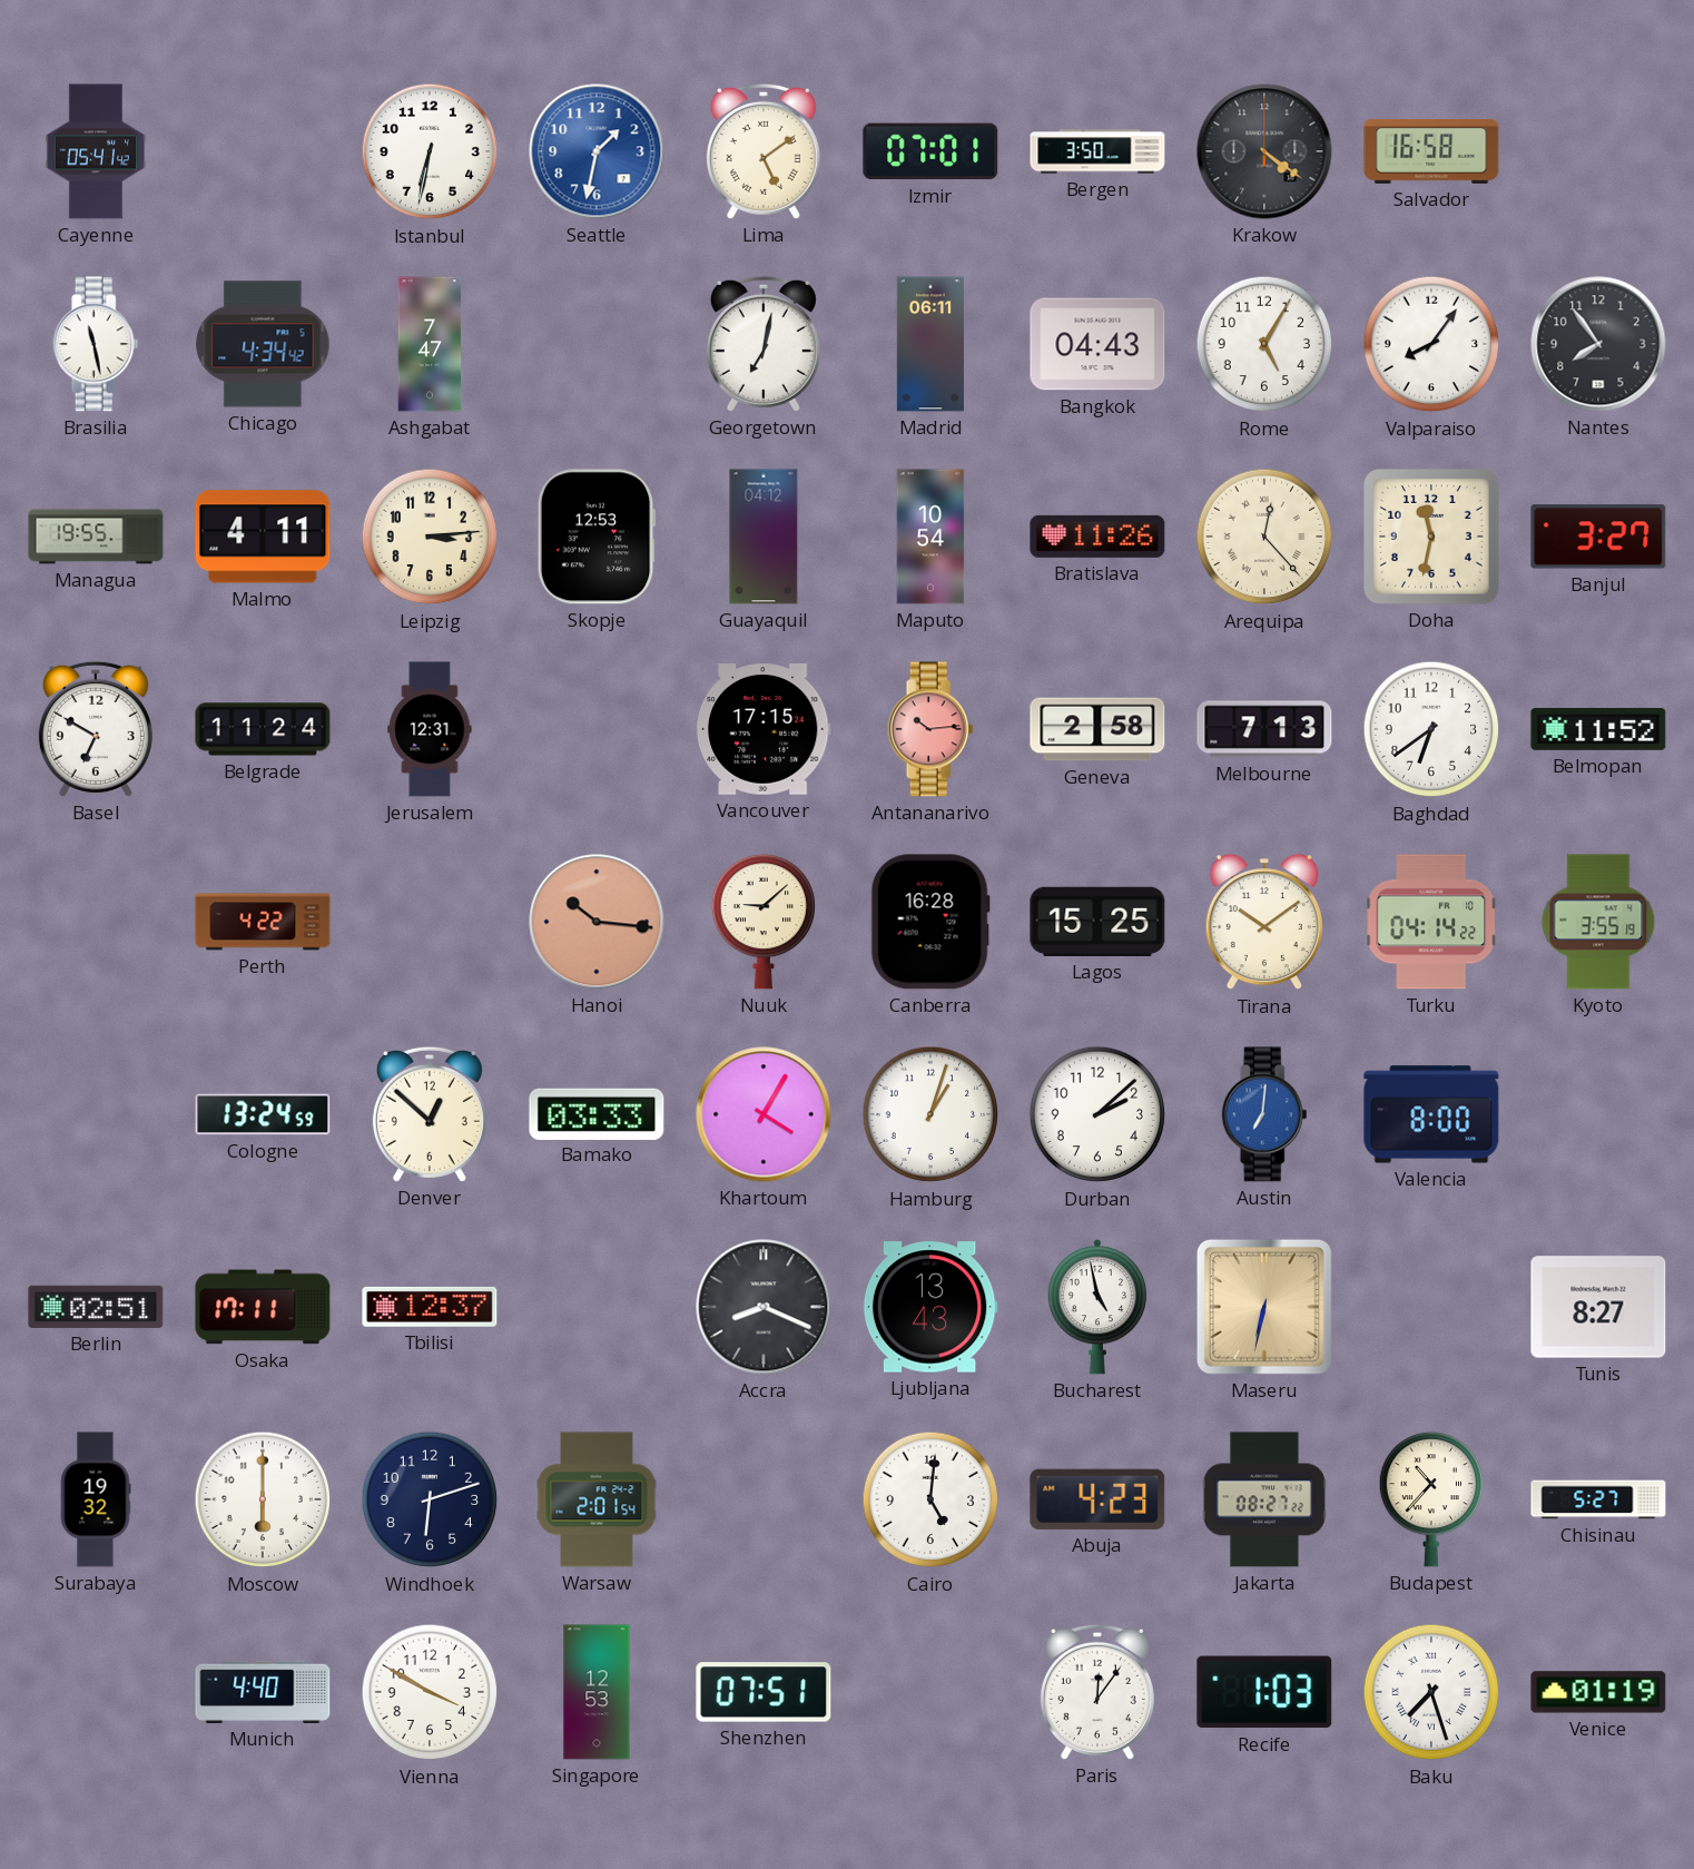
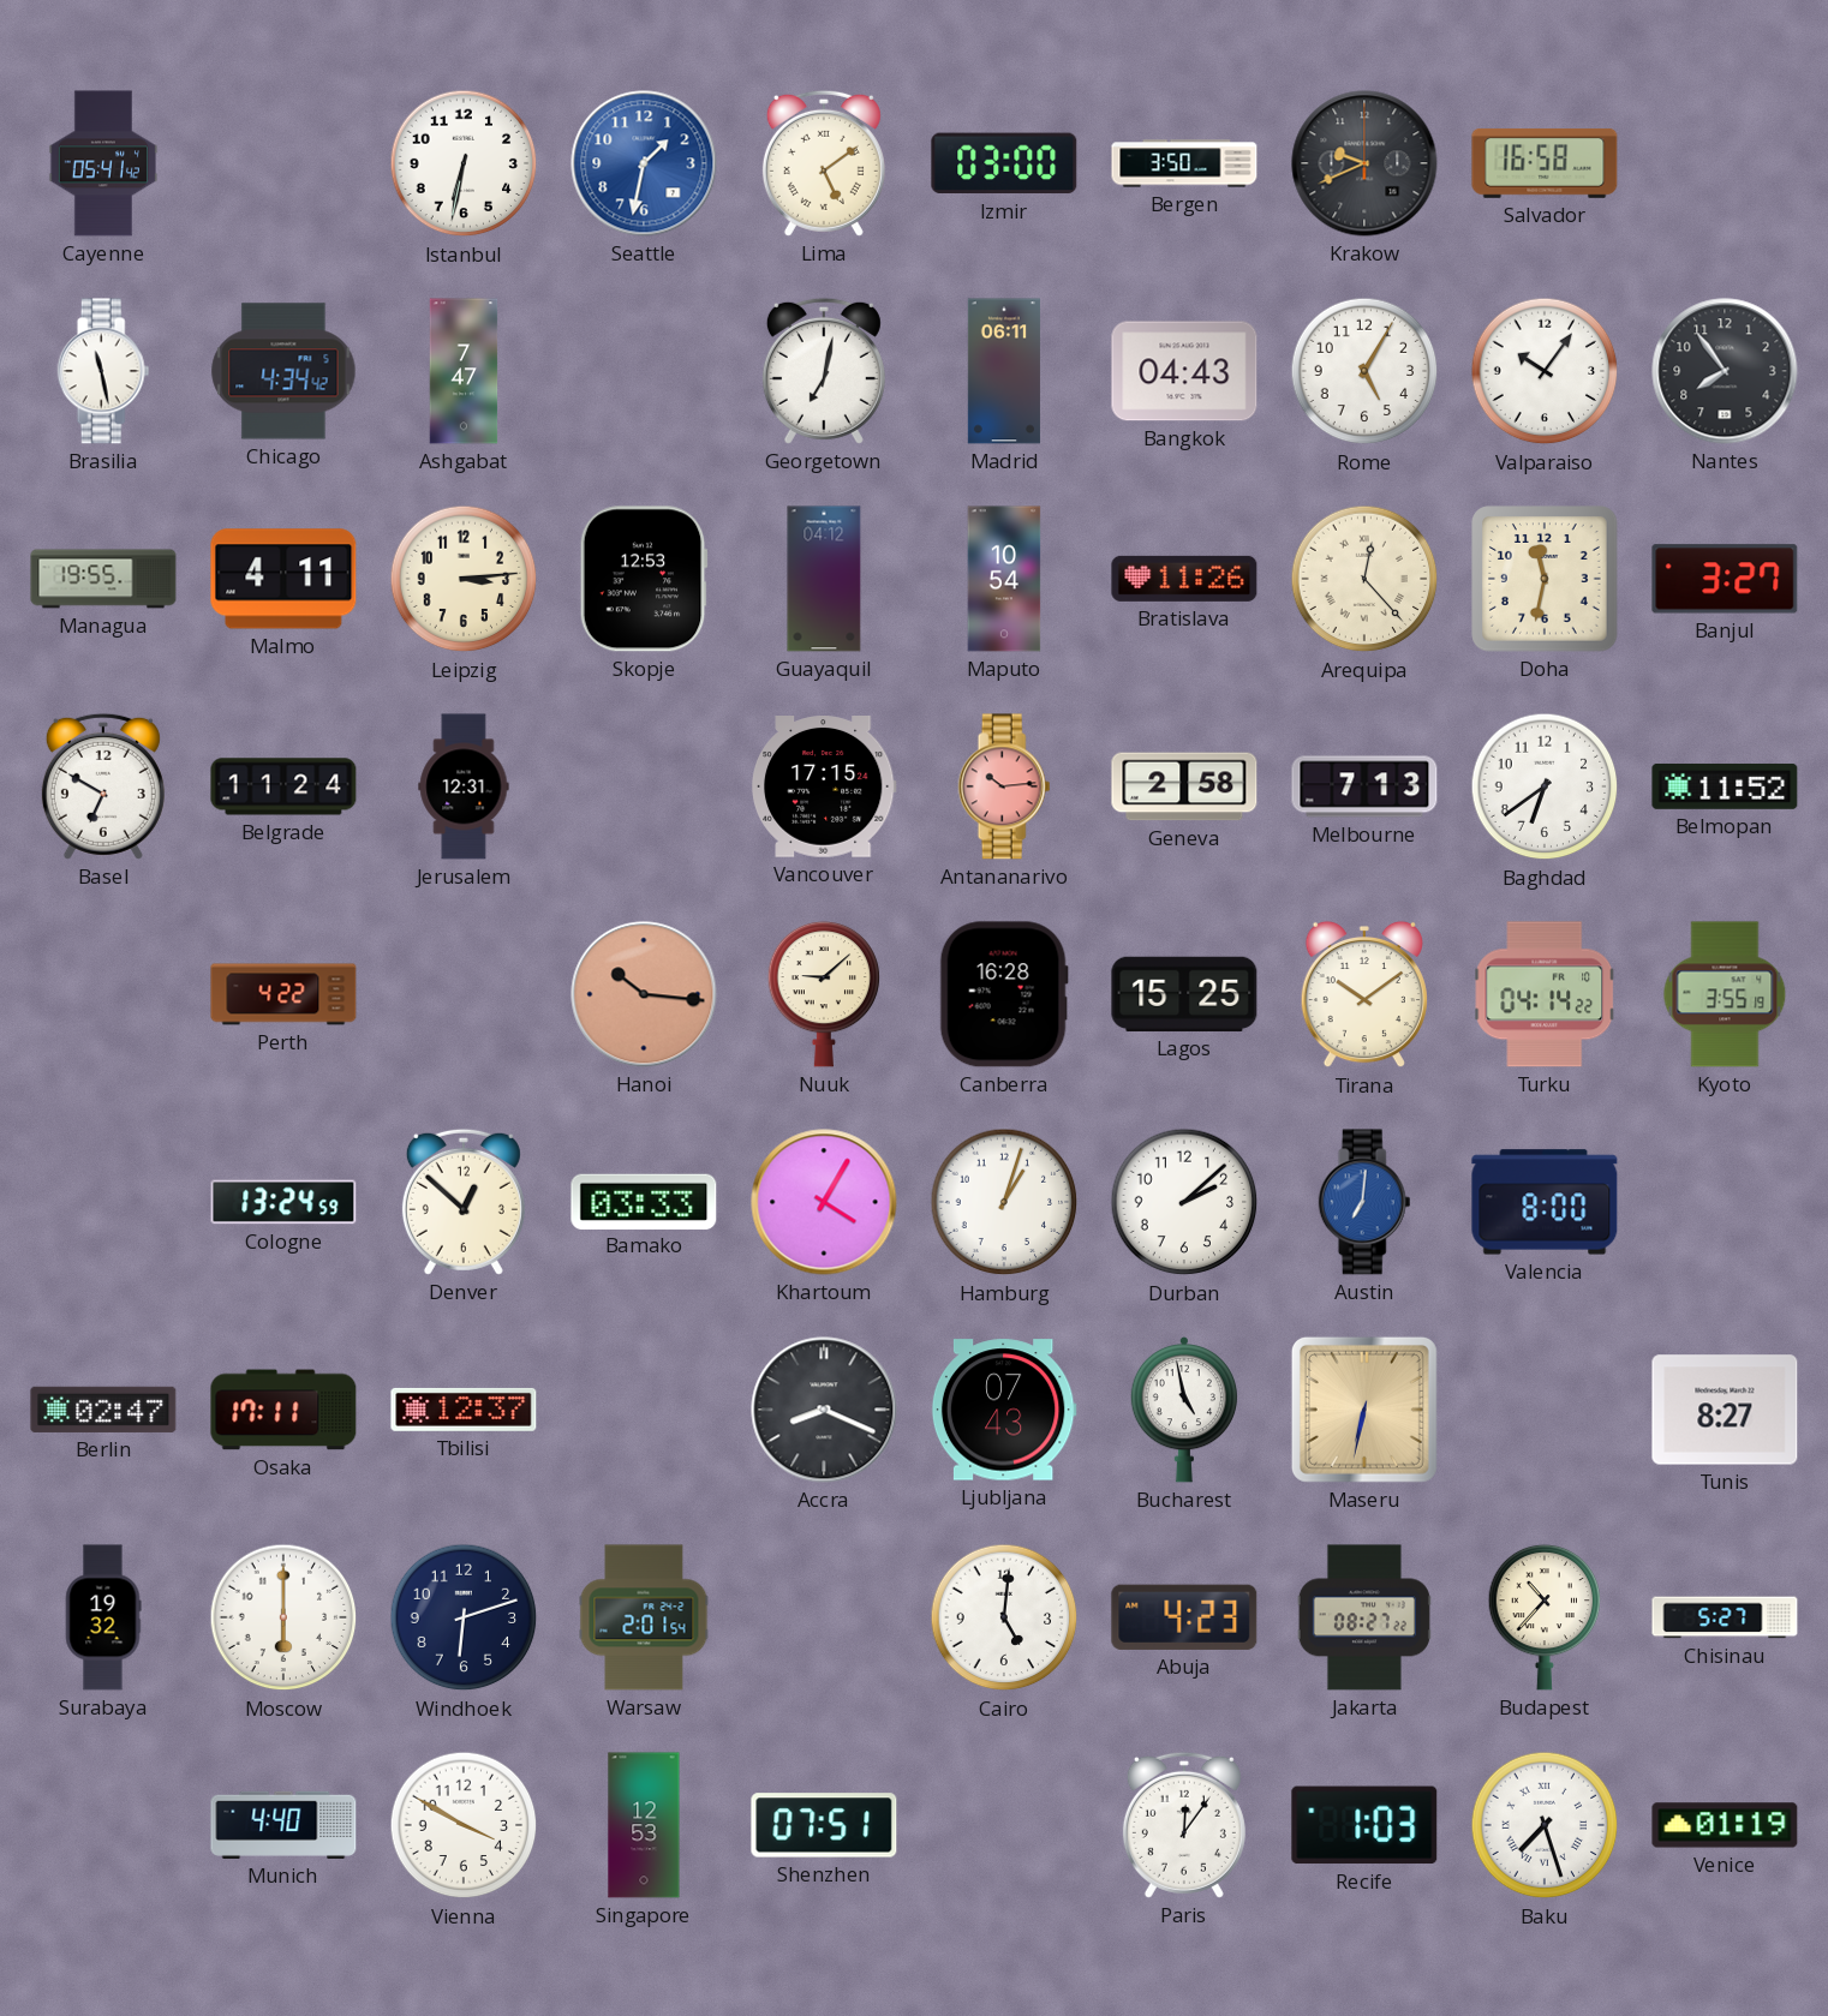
Izmir: 07:01 -> 03:00 (1004, 163)
Krakow: 4:21 -> 9:41 (1364, 163)
Valparaiso: 8:06 -> 10:06 (1545, 371)
Berlin: 02:51 -> 02:47 (103, 1410)
Ljubljana: 13:43 -> 07:43 (1004, 1410)
